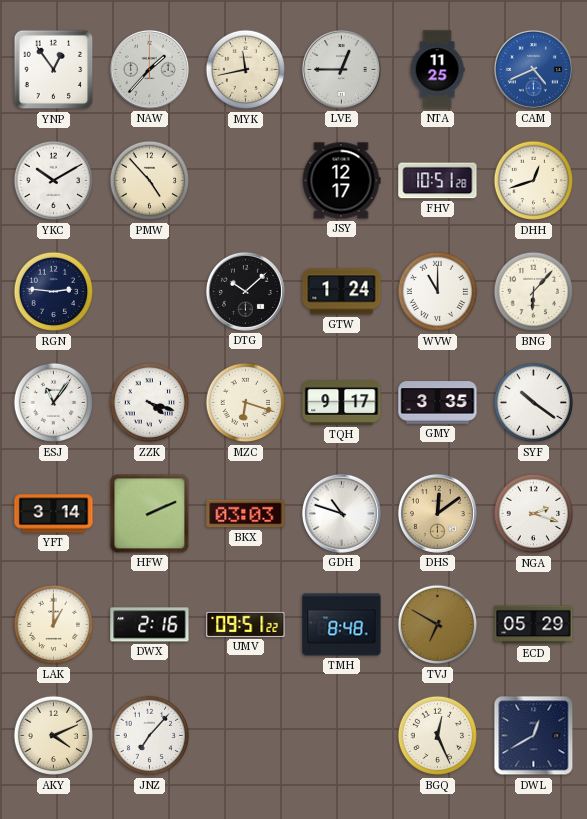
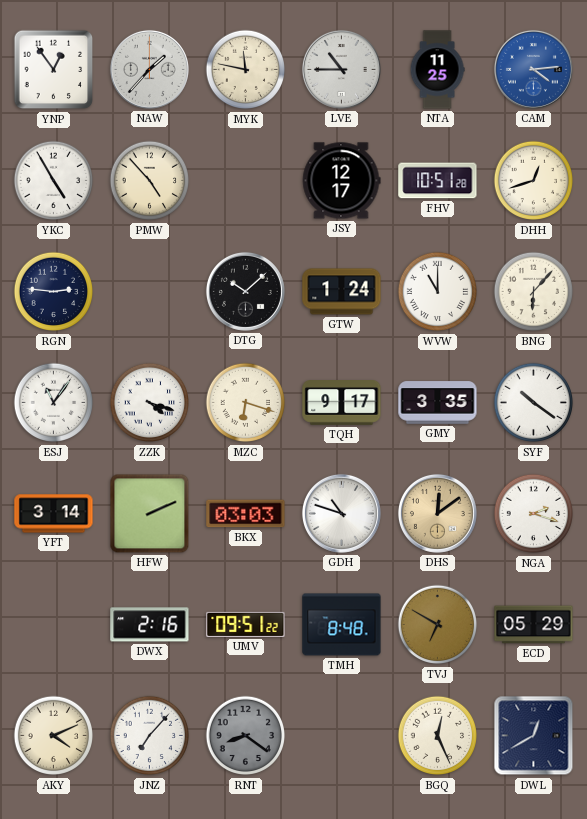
MYK: 11:43 -> 11:47 (246, 70)
LVE: 12:45 -> 10:45 (341, 69)
CAM: 4:41 -> 4:14 (533, 69)
YKC: 10:10 -> 4:55 (54, 181)
LAK: 1:00 -> none (54, 625)
RNT: none -> 8:21 (246, 736)
